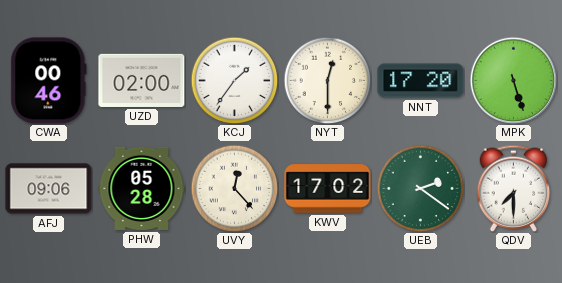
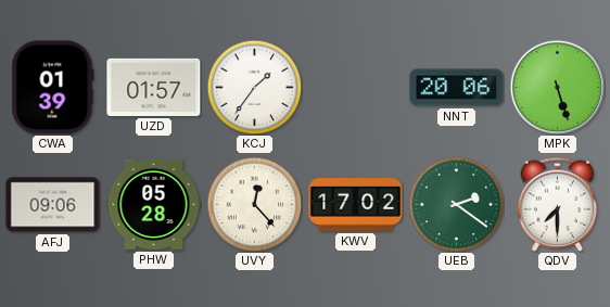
CWA: 00:46 -> 01:39 (53, 88)
UZD: 02:00 -> 01:57 (154, 87)
NYT: 12:30 -> none (327, 80)
NNT: 17:20 -> 20:06 (457, 88)
